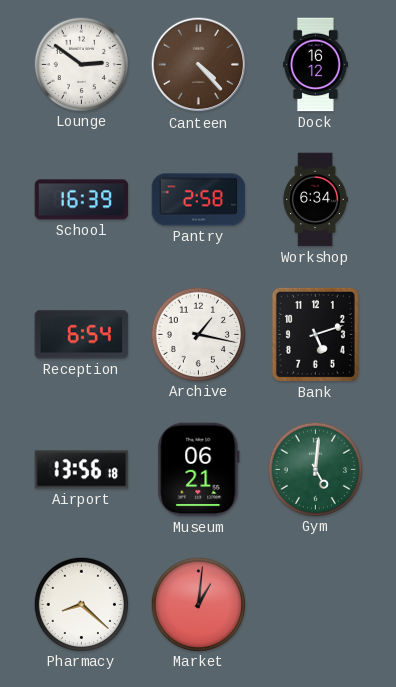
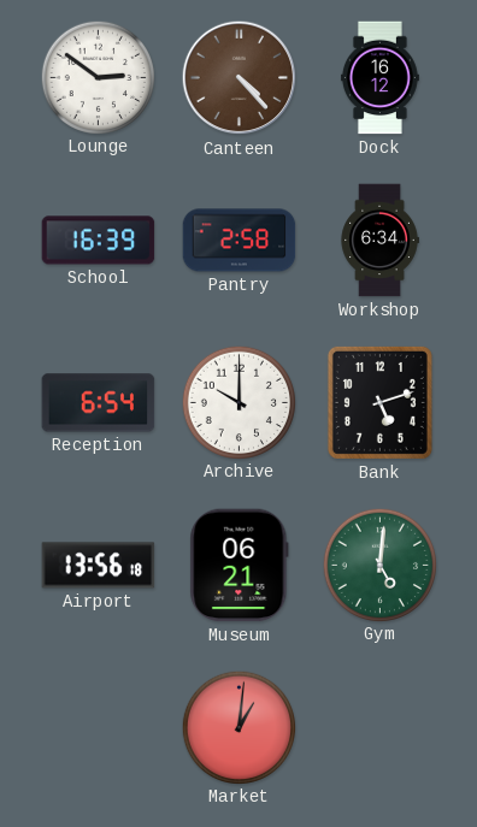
Archive: 1:17 -> 10:00 (238, 402)
Pharmacy: 8:22 -> none (81, 604)
